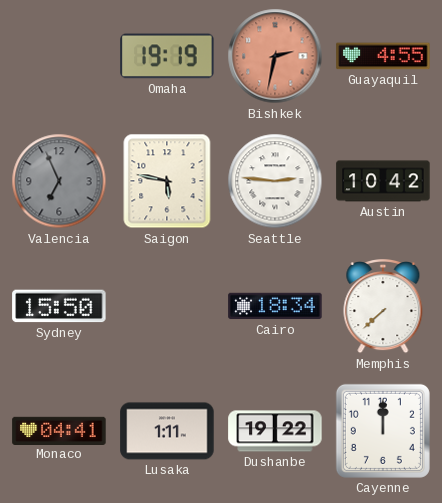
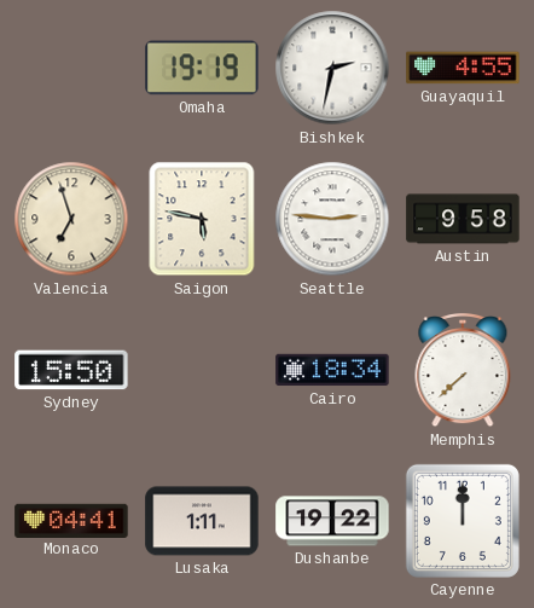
Bishkek dial: salmon -> white (332, 68)
Valencia: 6:56 -> 6:57 (71, 219)
Valencia dial: grey -> cream (71, 219)
Austin: 10:42 -> 9:58 (463, 219)
